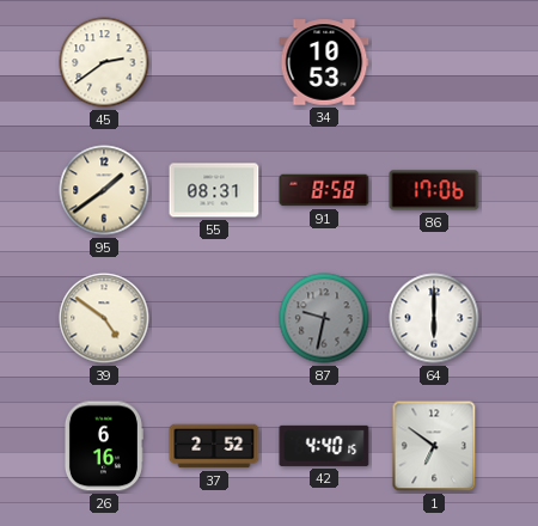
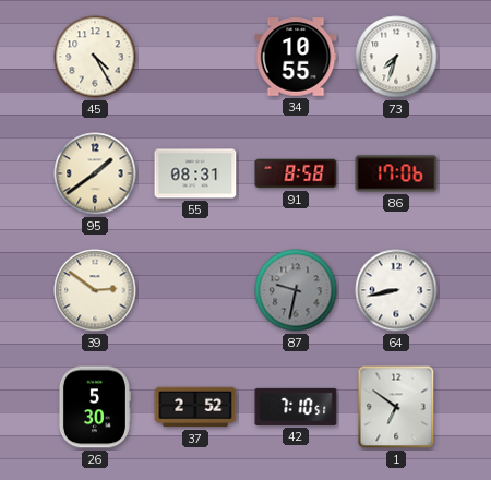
45: 2:39 -> 4:25 (95, 57)
34: 10:53 -> 10:55 (296, 57)
73: none -> 7:33 (396, 57)
39: 4:51 -> 2:51 (95, 290)
64: 6:00 -> 8:43 (396, 290)
26: 6:16 -> 5:30 (94, 407)
42: 4:40 -> 7:10 (296, 407)
